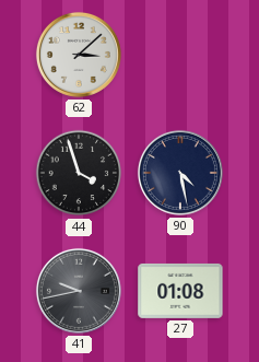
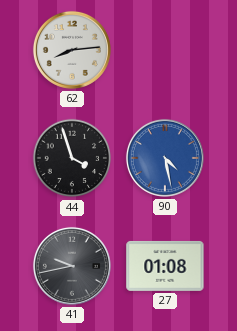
62: 3:08 -> 8:14 (72, 50)
90 dial: navy -> blue (165, 158)
